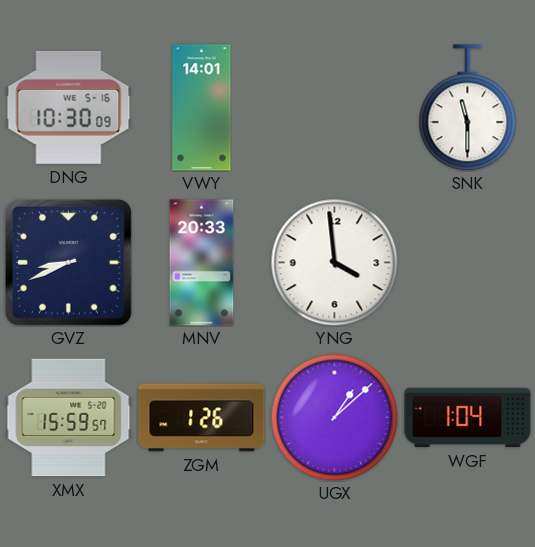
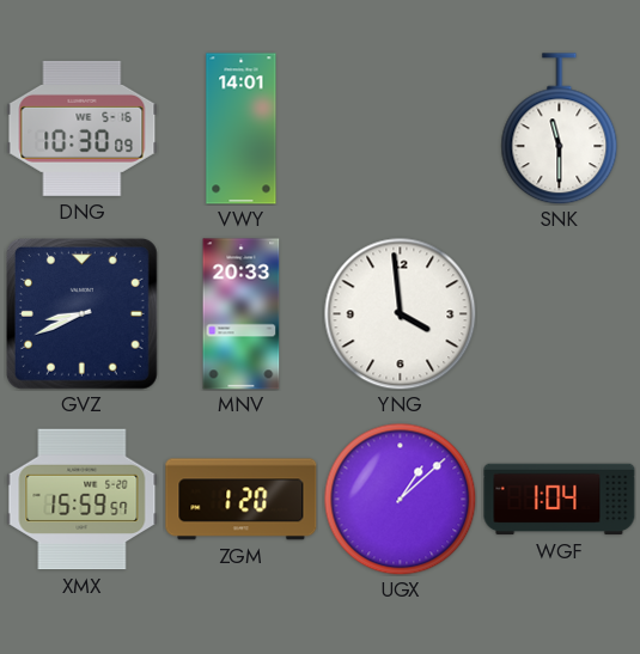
ZGM: 1:26 -> 1:20 (242, 500)
